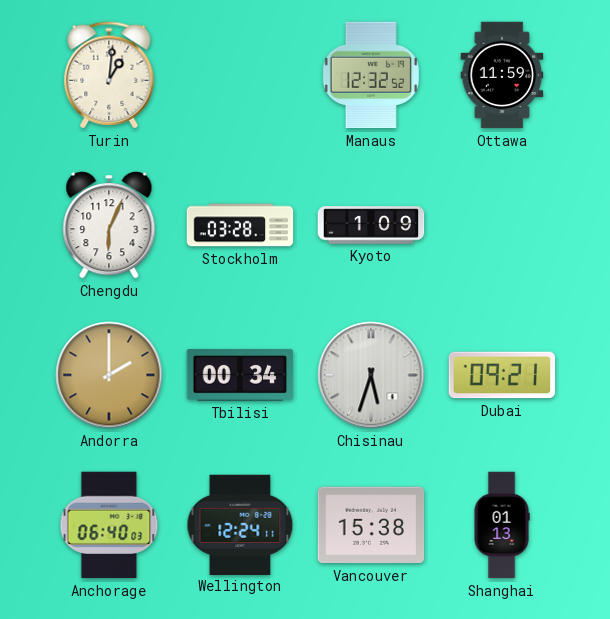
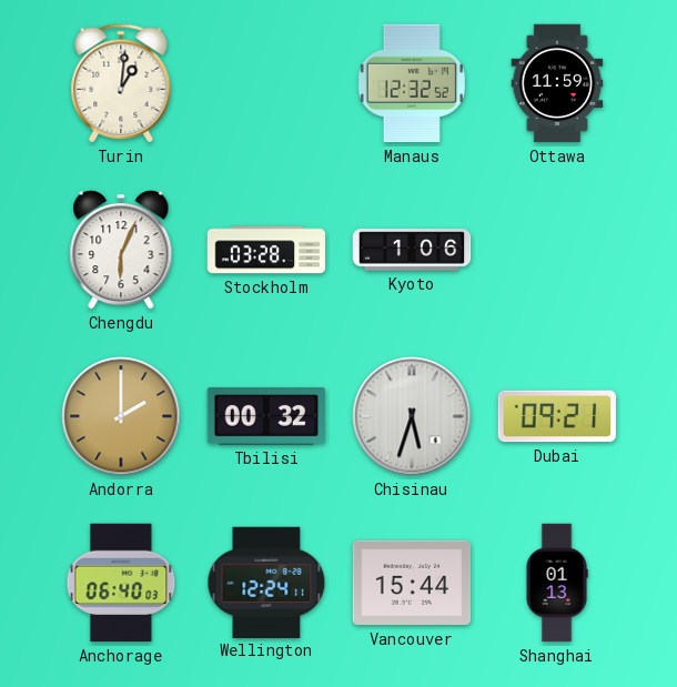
Kyoto: 1:09 -> 1:06 (412, 250)
Tbilisi: 00:34 -> 00:32 (266, 416)
Vancouver: 15:38 -> 15:44 (412, 583)
